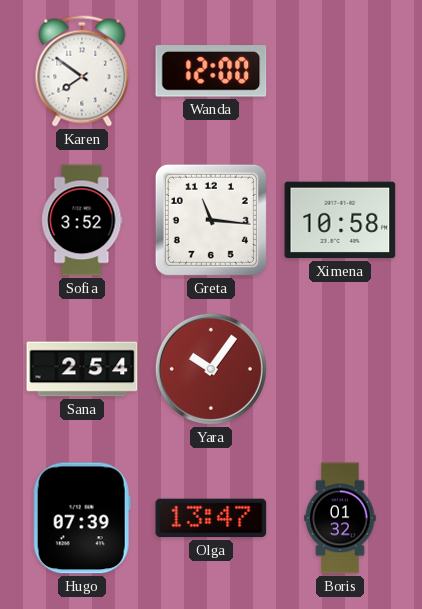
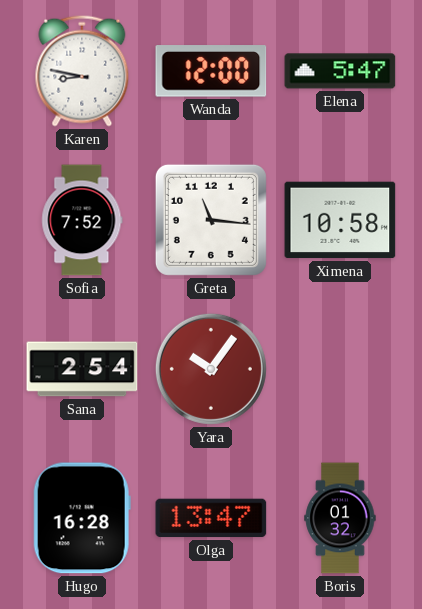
Karen: 7:51 -> 8:47 (82, 71)
Elena: none -> 5:47 (340, 71)
Sofia: 3:52 -> 7:52 (82, 220)
Hugo: 07:39 -> 16:28 (82, 518)
